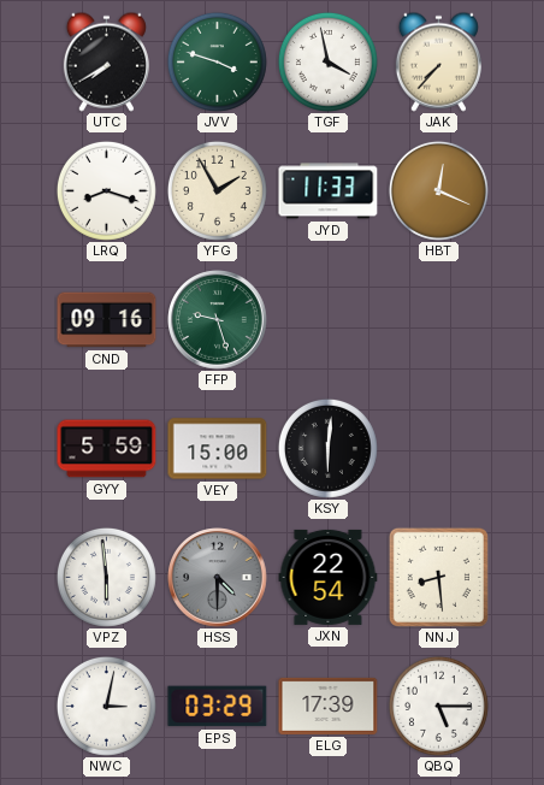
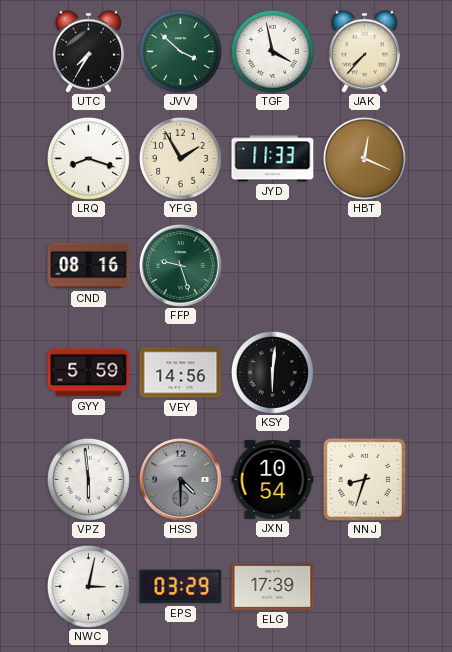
UTC: 7:40 -> 7:35 (88, 51)
JVV: 3:48 -> 3:52 (180, 51)
CND: 09:16 -> 08:16 (89, 266)
VEY: 15:00 -> 14:56 (181, 373)
JXN: 22:54 -> 10:54 (273, 479)
NNJ: 8:29 -> 8:33 (364, 479)
QBQ: 5:15 -> none (438, 706)
